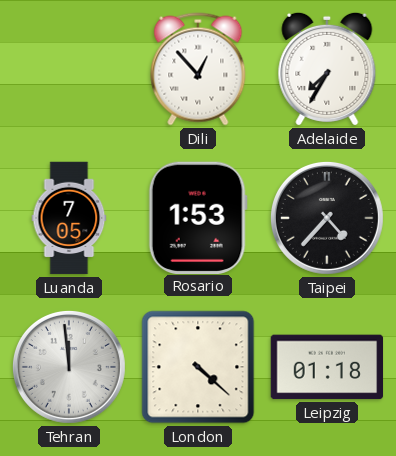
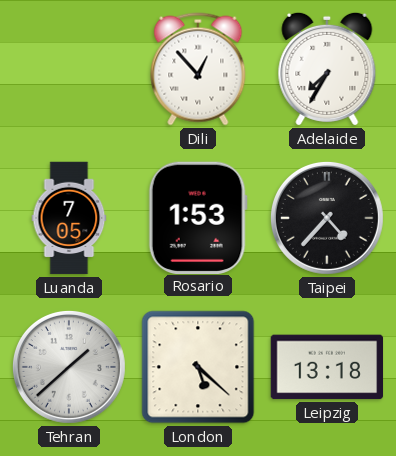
Tehran: 11:59 -> 1:38 (69, 367)
London: 4:22 -> 5:22 (198, 367)
Leipzig: 01:18 -> 13:18 (327, 367)
